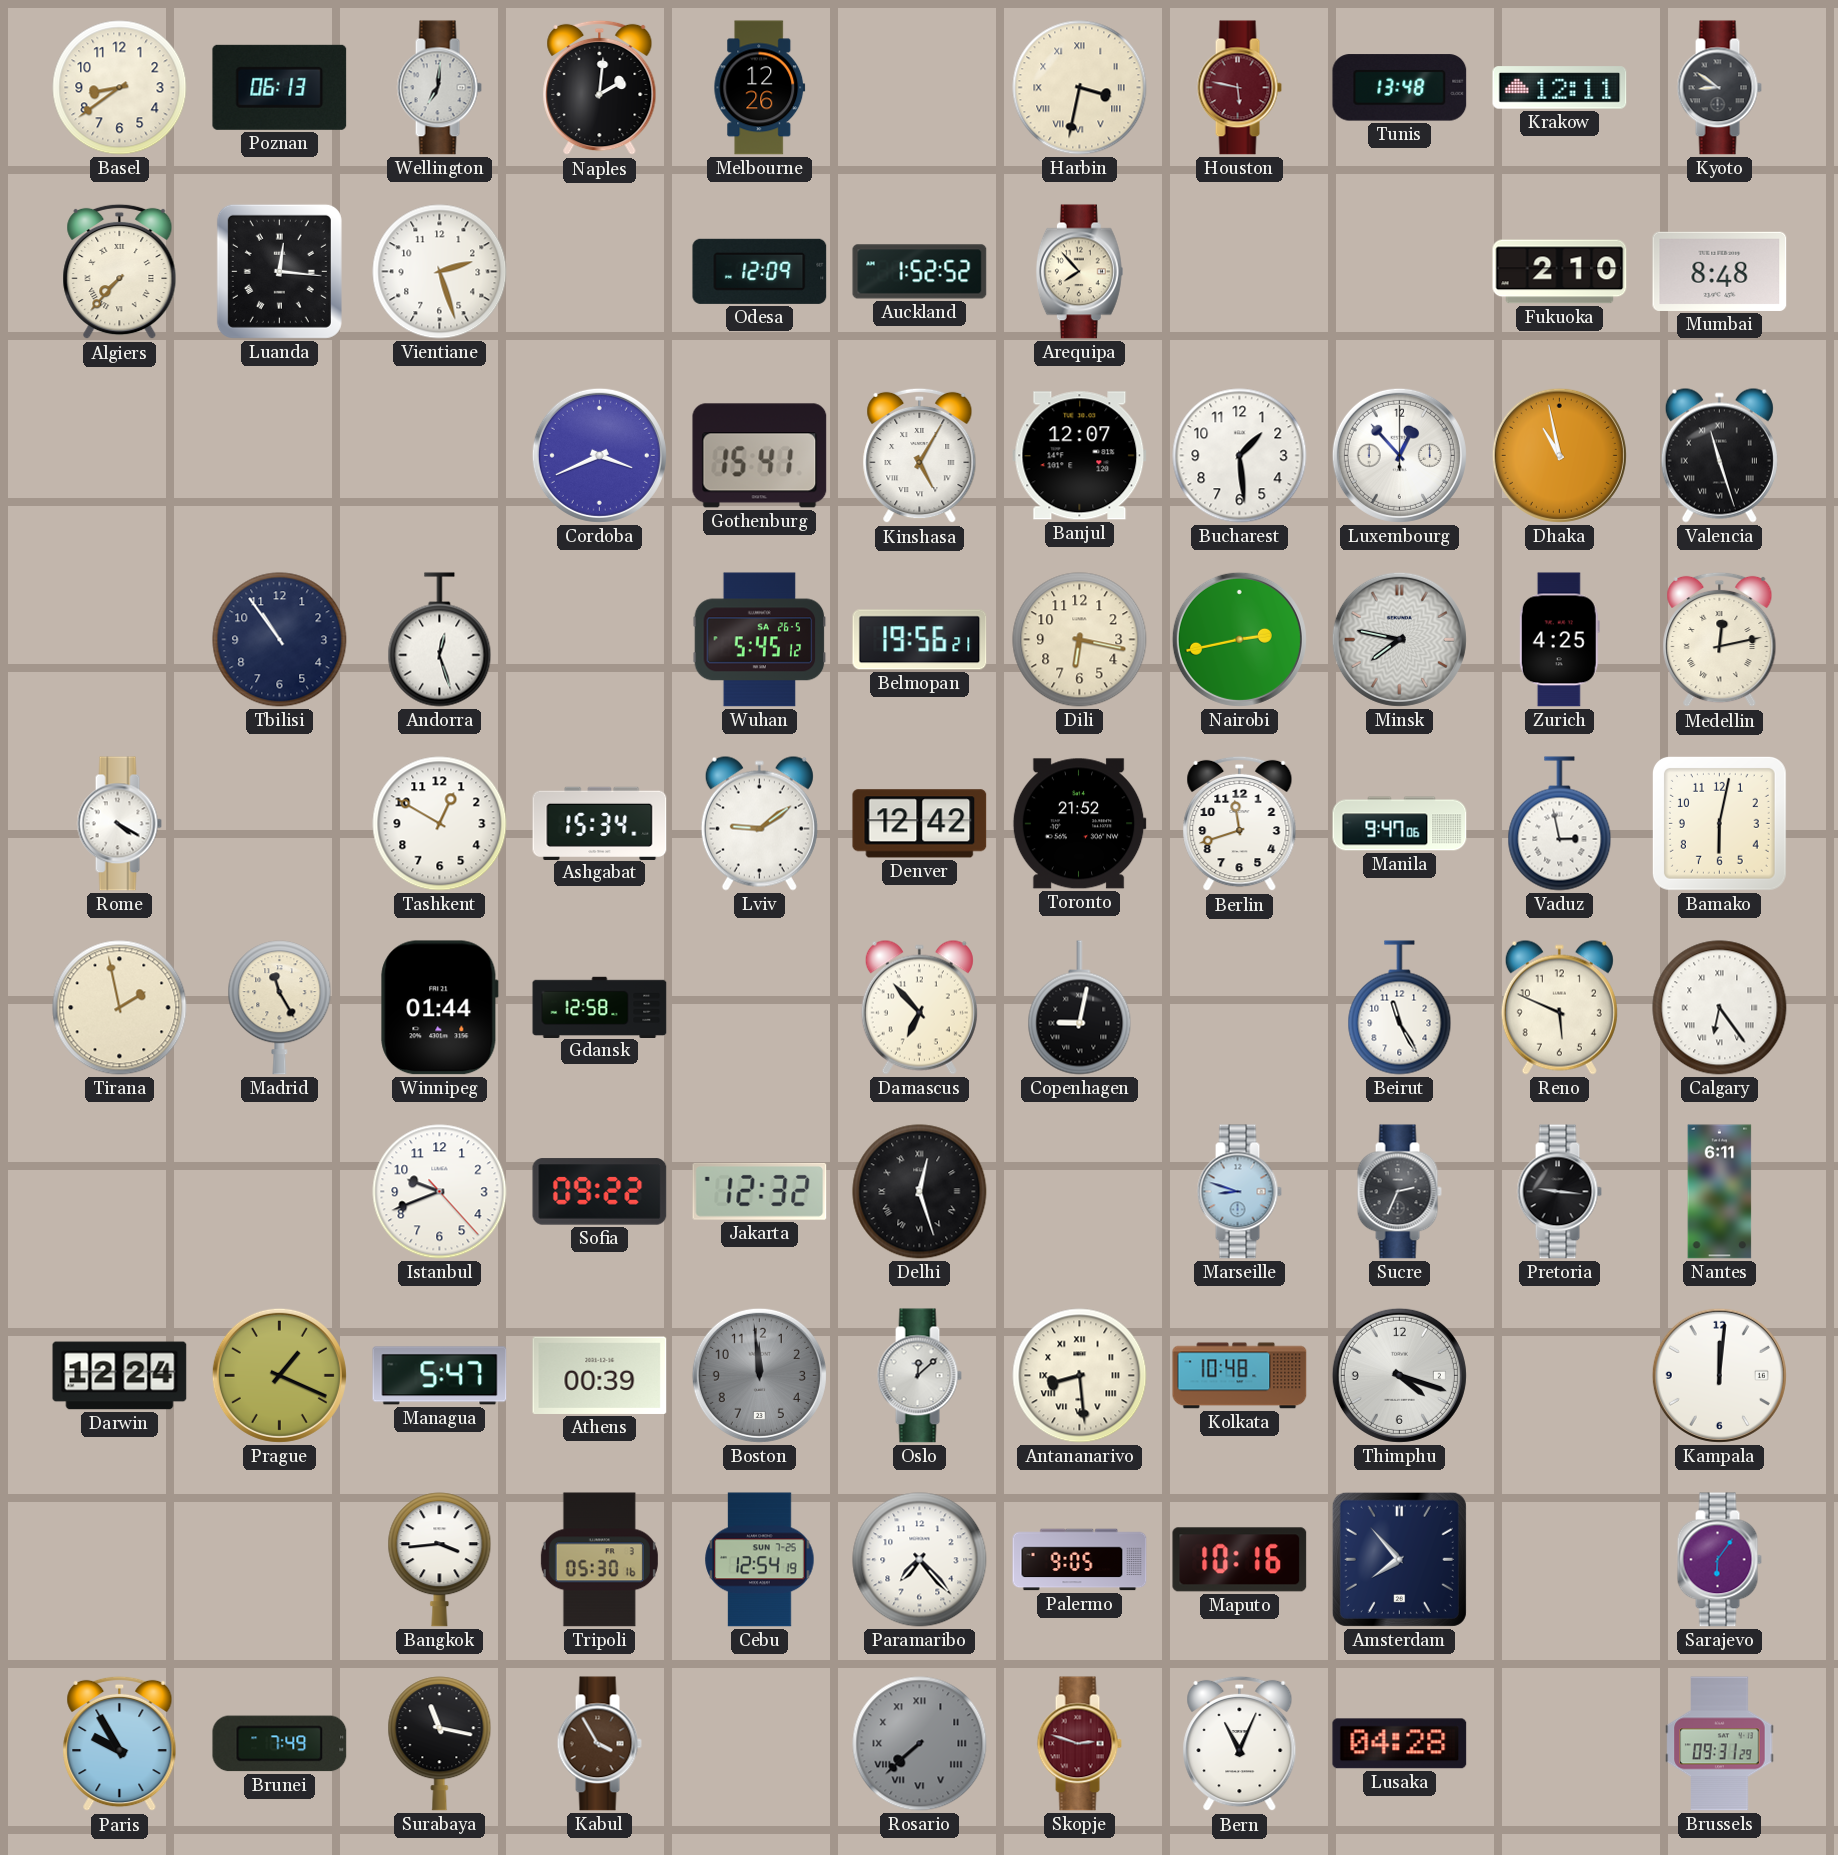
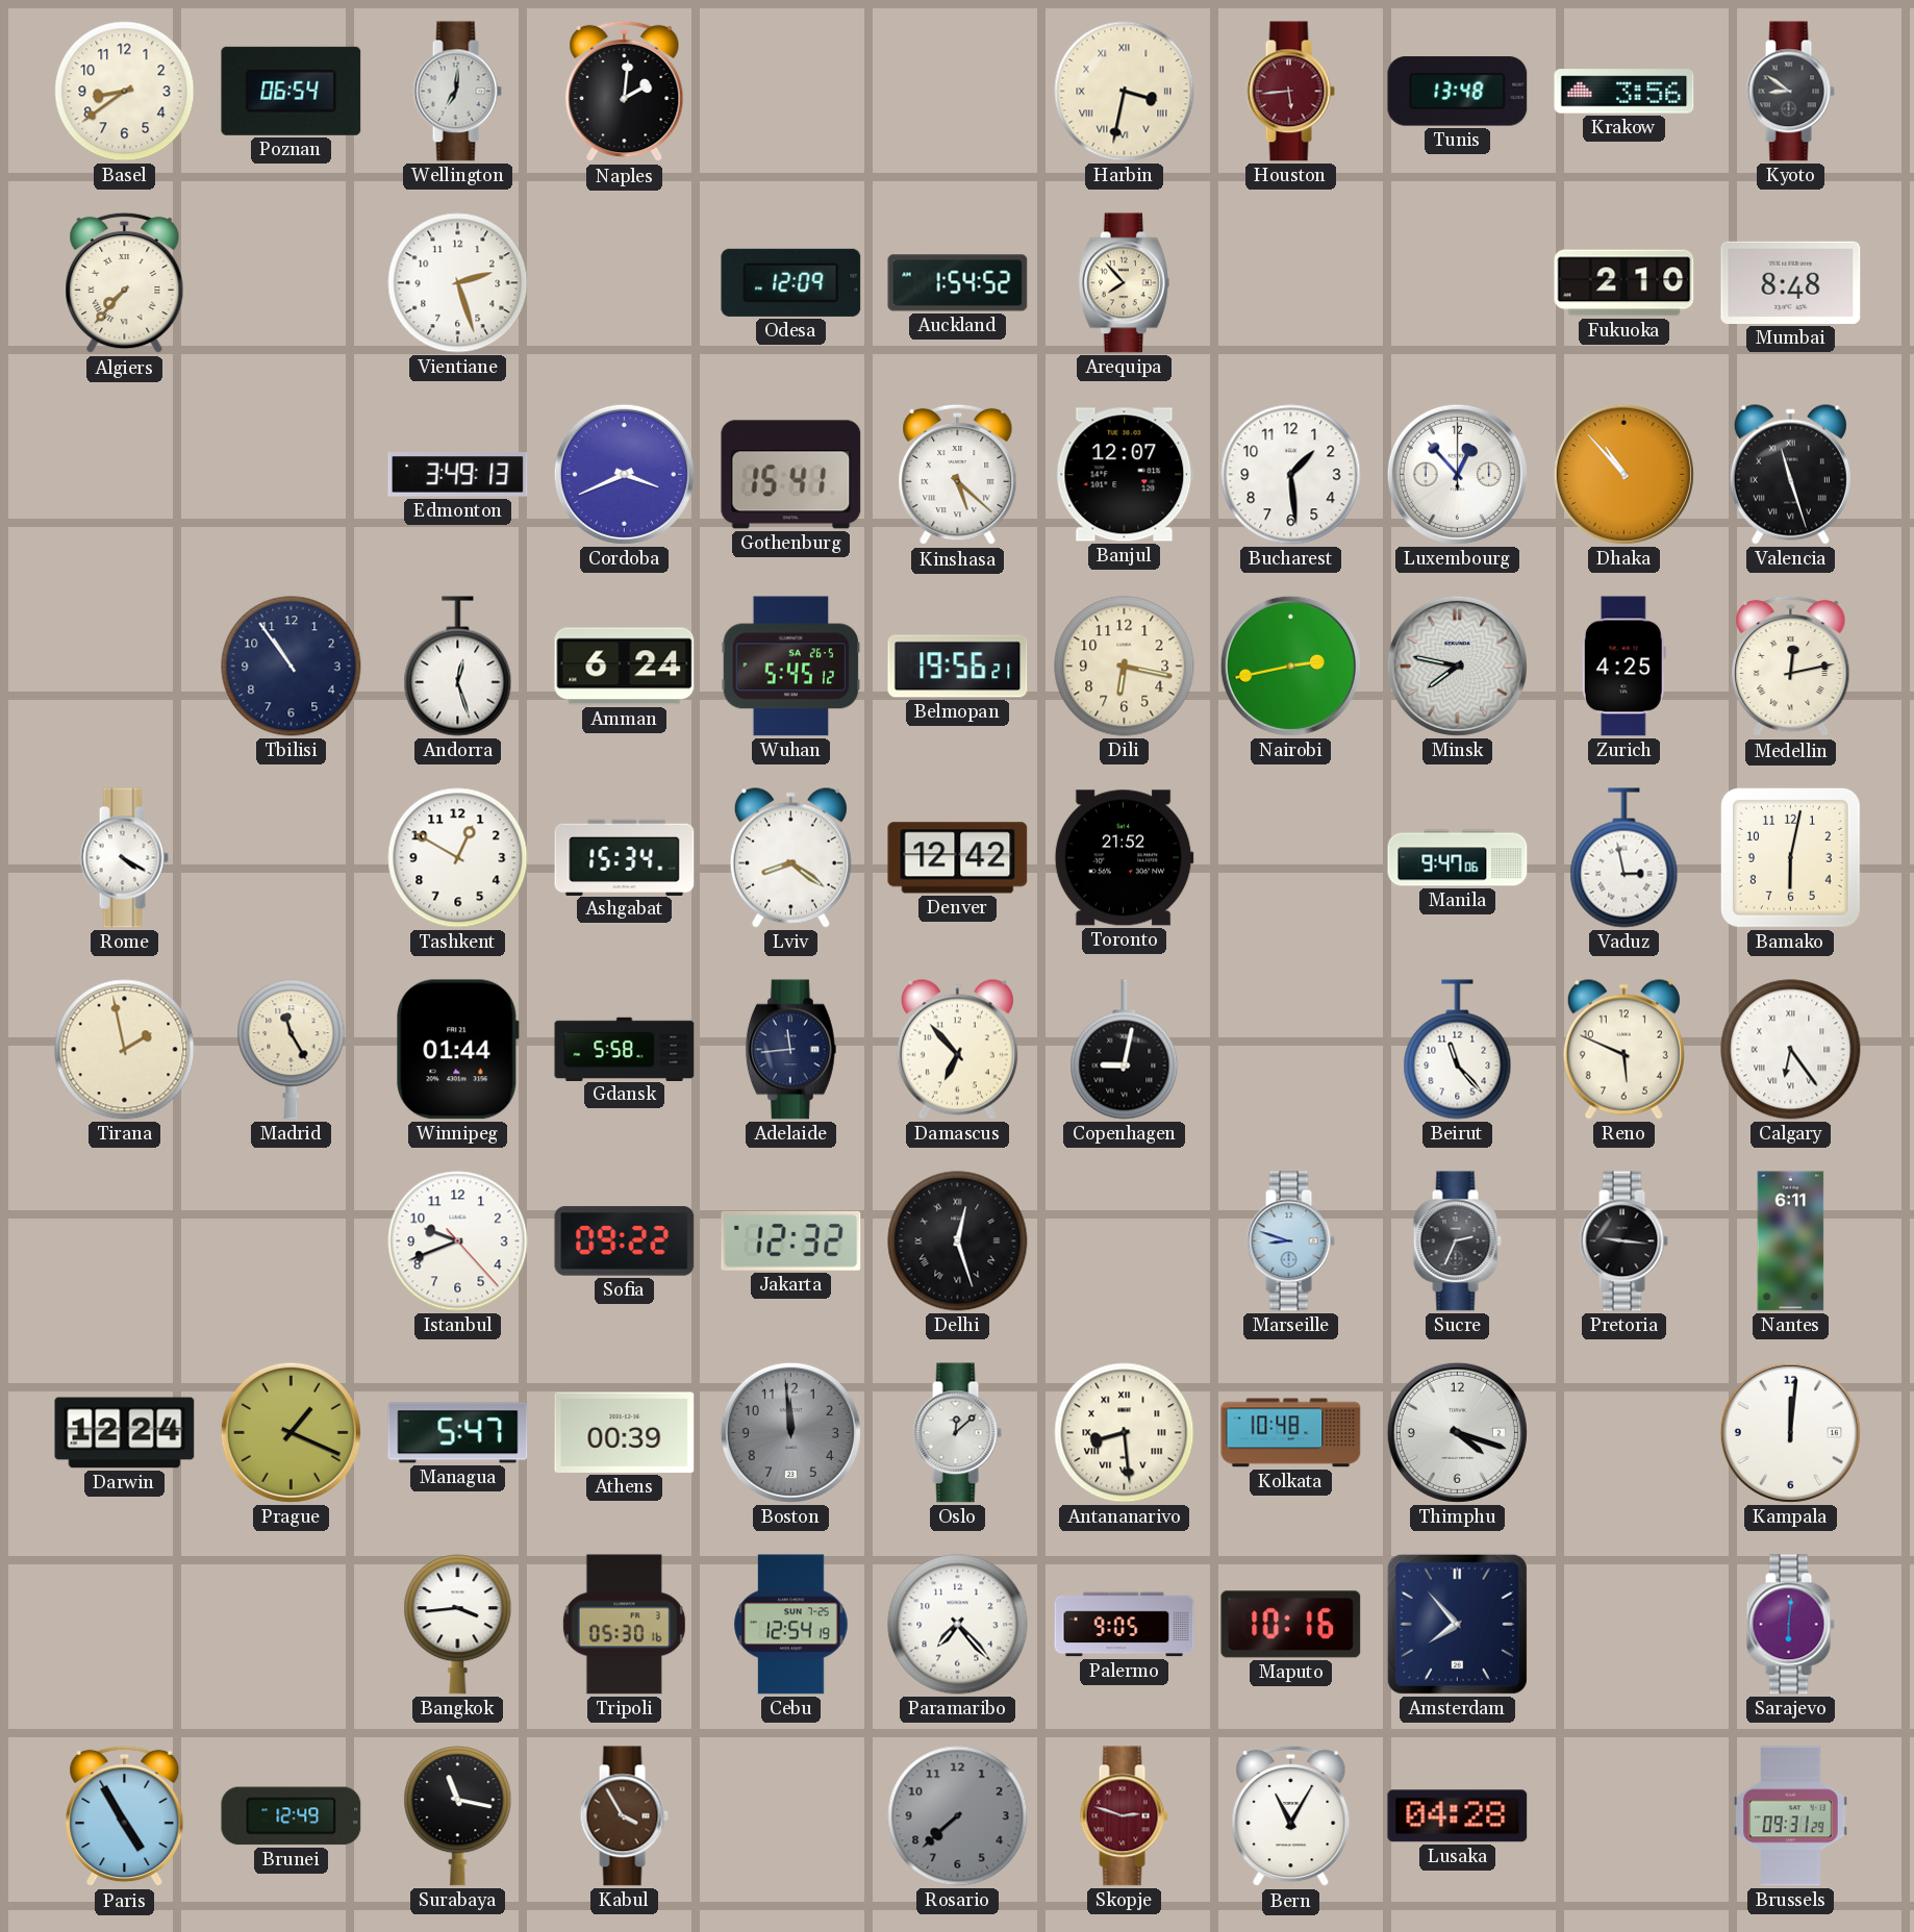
Poznan: 06:13 -> 06:54 (292, 91)
Melbourne: 12:26 -> none (760, 88)
Houston: 5:47 -> 5:44 (1290, 92)
Krakow: 12:11 -> 3:56 (1625, 92)
Luanda: 12:16 -> none (279, 271)
Auckland: 1:52 -> 1:54 (958, 283)
Edmonton: none -> 3:49 (458, 475)
Kinshasa: 5:05 -> 5:22 (958, 475)
Dhaka: 10:58 -> 10:53 (1623, 474)
Amman: none -> 6:24 (625, 667)
Lviv: 9:09 -> 8:21 (790, 857)
Berlin: 11:42 -> none (1240, 824)
Gdansk: 12:58 -> 5:58 (625, 1049)
Adelaide: none -> 11:44 (790, 1050)
Beirut: 11:25 -> 11:23 (1458, 1050)
Sarajevo: 6:06 -> 6:01 (1790, 1625)
Paris: 9:55 -> 4:55 (125, 1816)
Brunei: 7:49 -> 12:49 (292, 1816)
Rosario numerals: Roman -> Arabic (958, 1816)
Bern: 11:04 -> 11:05 (1291, 1816)
